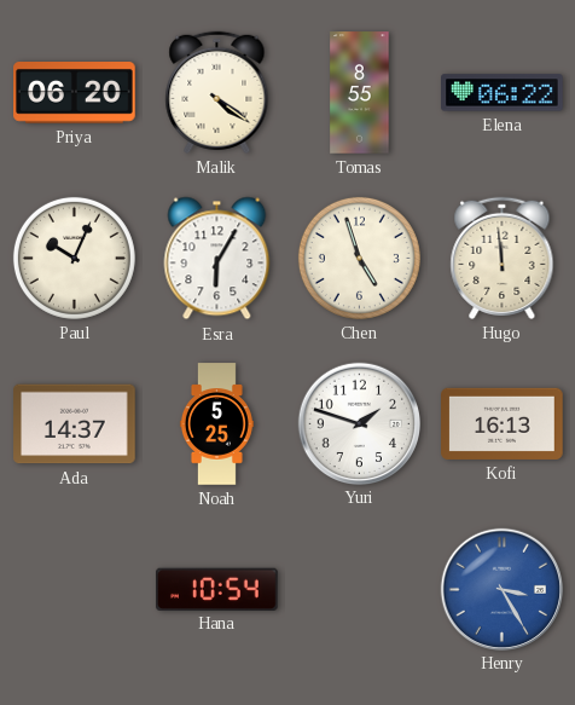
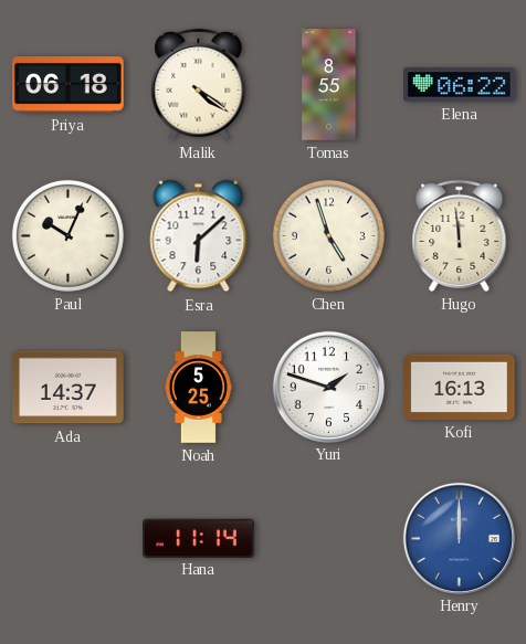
Priya: 06:20 -> 06:18 (69, 85)
Esra: 6:05 -> 6:08 (199, 236)
Hana: 10:54 -> 11:14 (199, 538)
Henry: 3:25 -> 12:00 (459, 538)
